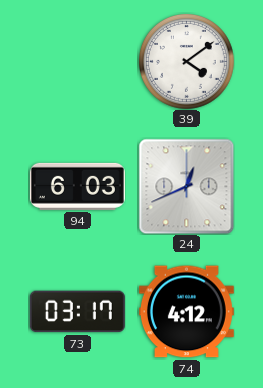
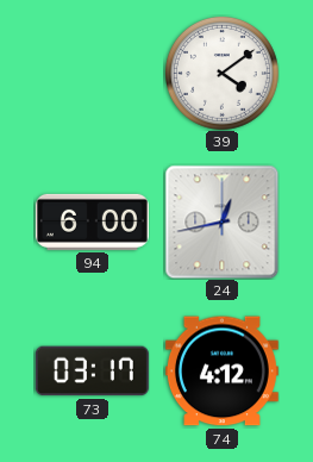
94: 6:03 -> 6:00 (92, 221)
24: 12:41 -> 12:43 (221, 221)
